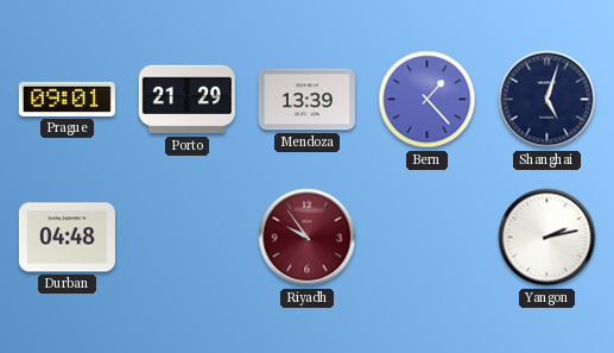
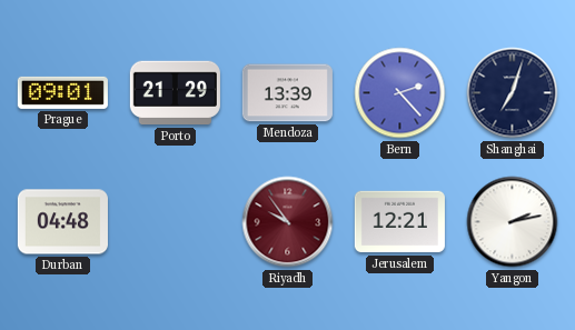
Bern: 1:23 -> 2:23 (400, 93)
Shanghai: 5:03 -> 7:03 (513, 93)
Jerusalem: none -> 12:21 (399, 222)
